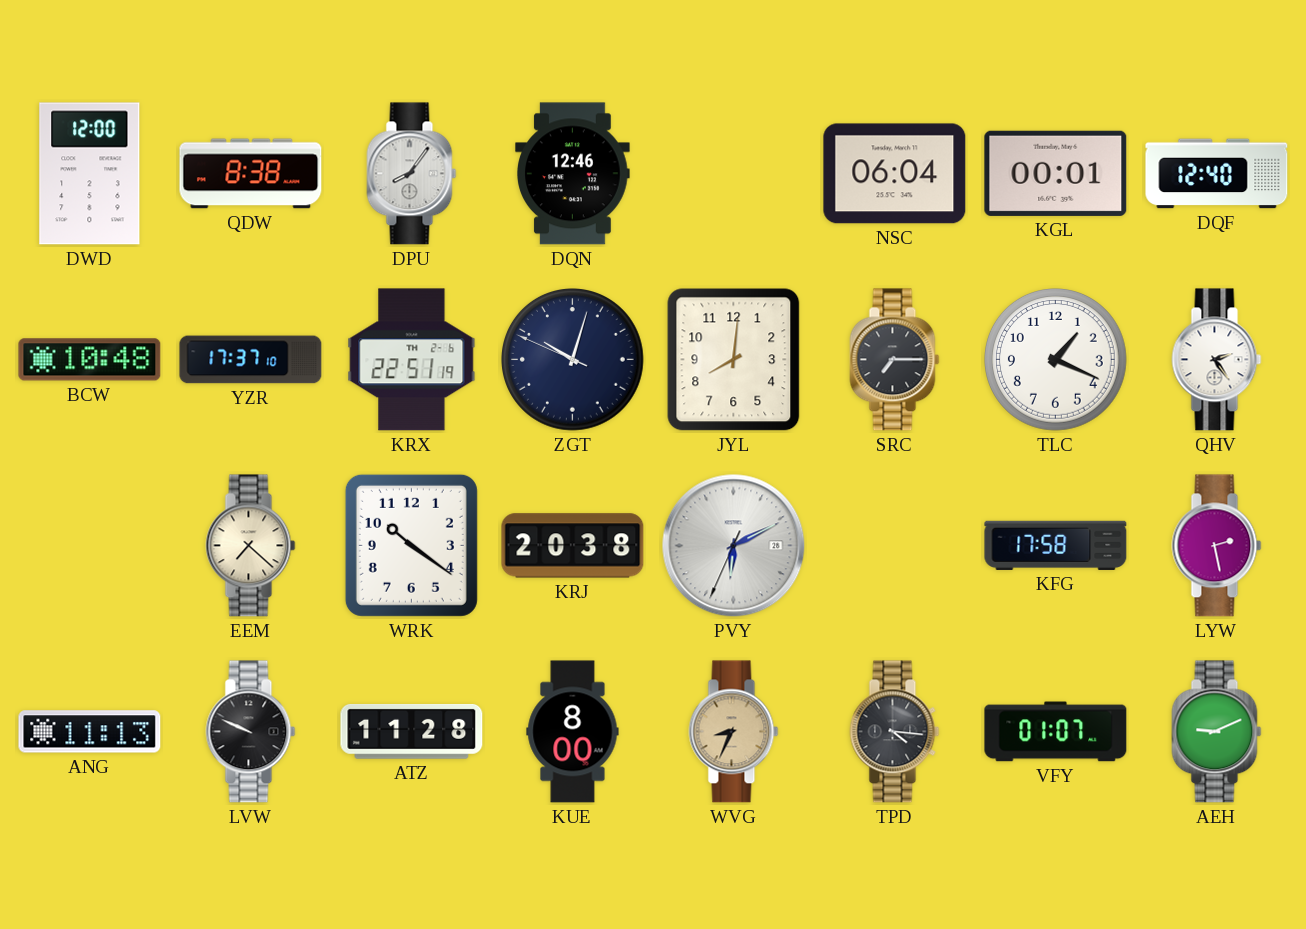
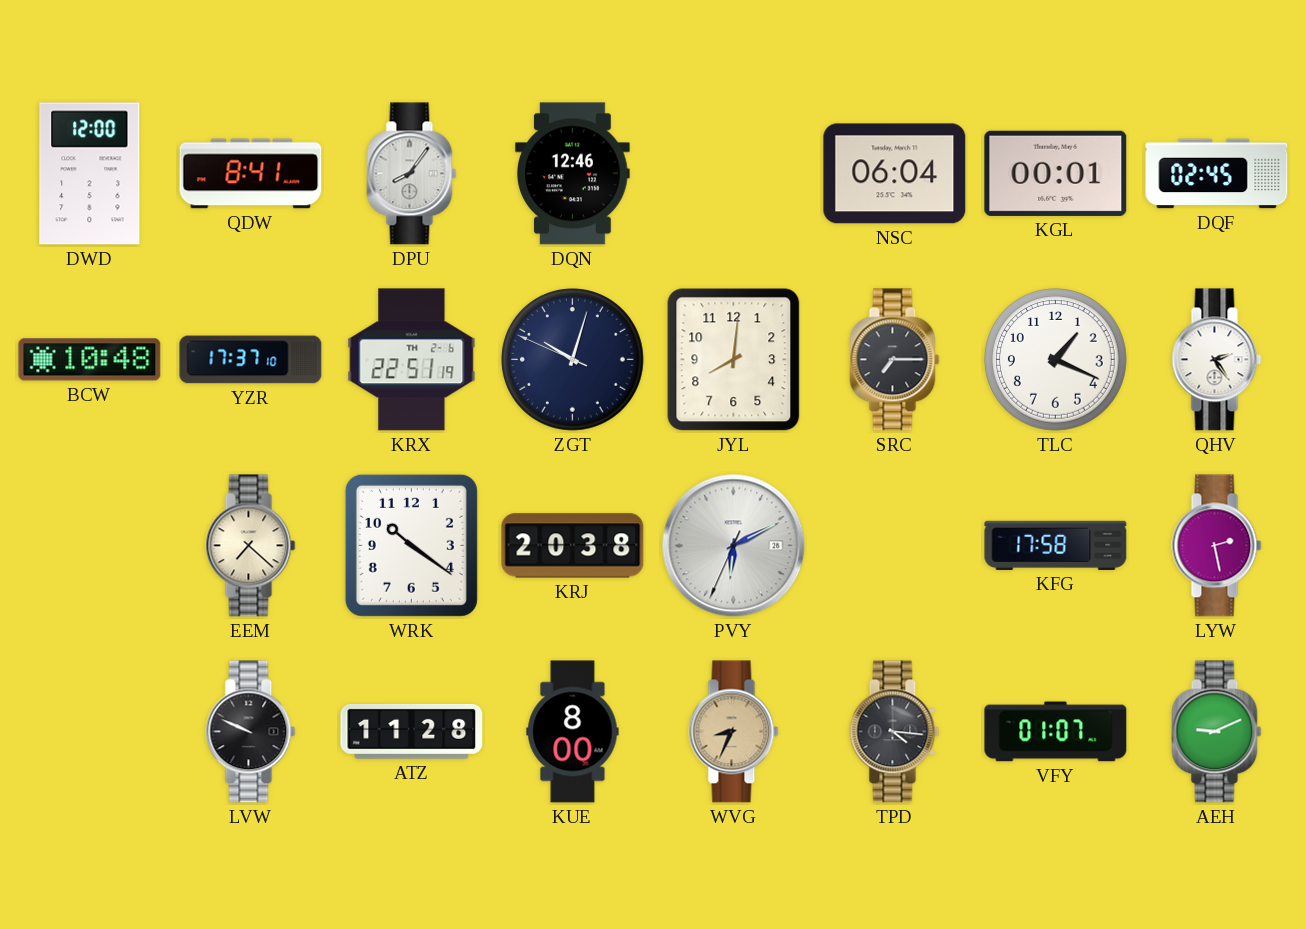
QDW: 8:38 -> 8:41 (251, 174)
DQF: 12:40 -> 02:45 (1217, 174)
ANG: 11:13 -> none (90, 732)
